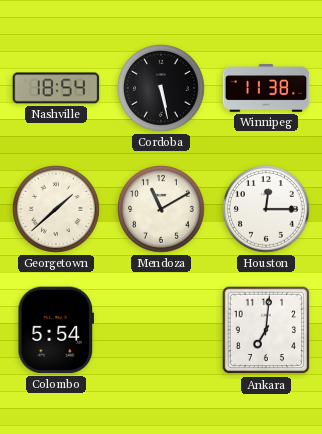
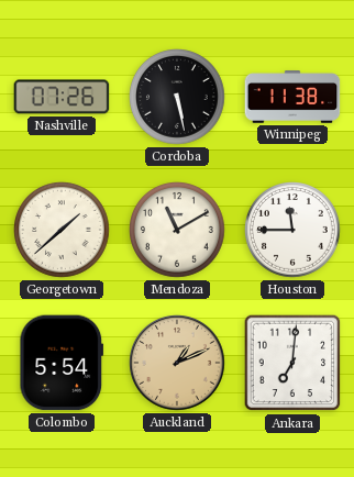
Nashville: 18:54 -> 07:26 (62, 97)
Houston: 12:15 -> 11:45 (294, 231)
Auckland: none -> 1:11 (177, 363)
